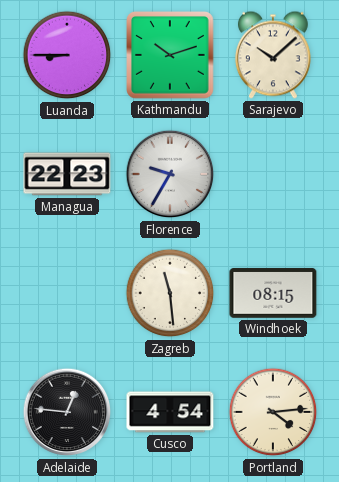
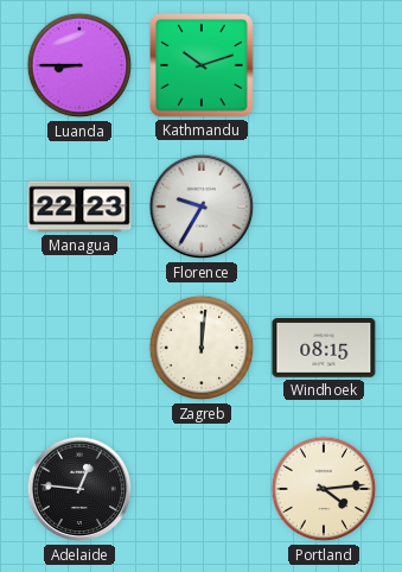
Sarajevo: 10:08 -> none (273, 55)
Zagreb: 11:29 -> 12:01 (202, 348)
Cusco: 4:54 -> none (170, 412)
